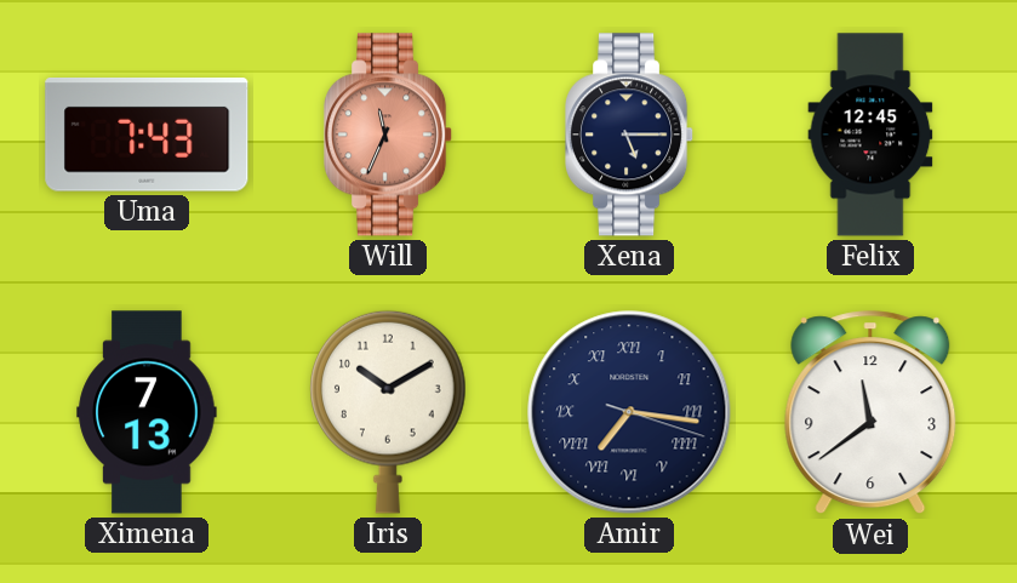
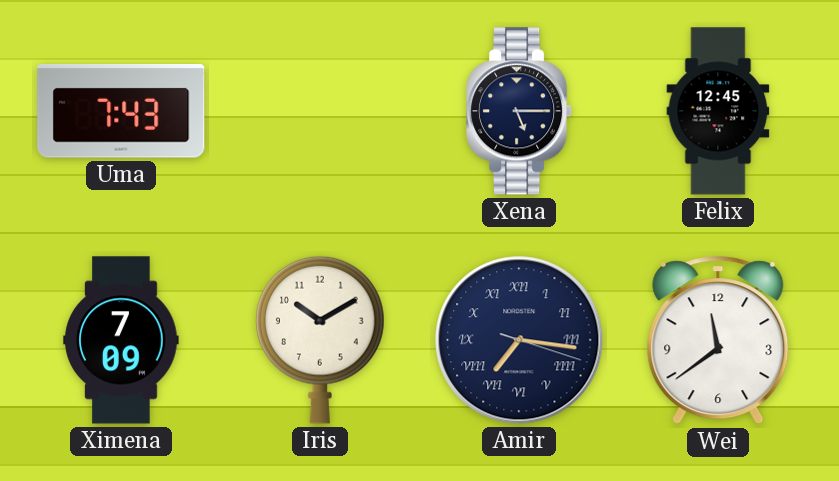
Will: 11:34 -> none (389, 135)
Ximena: 7:13 -> 7:09 (121, 340)
